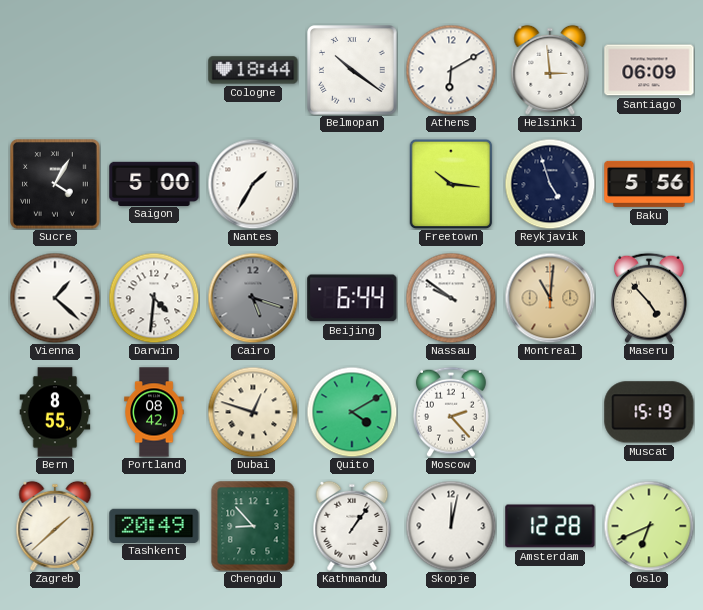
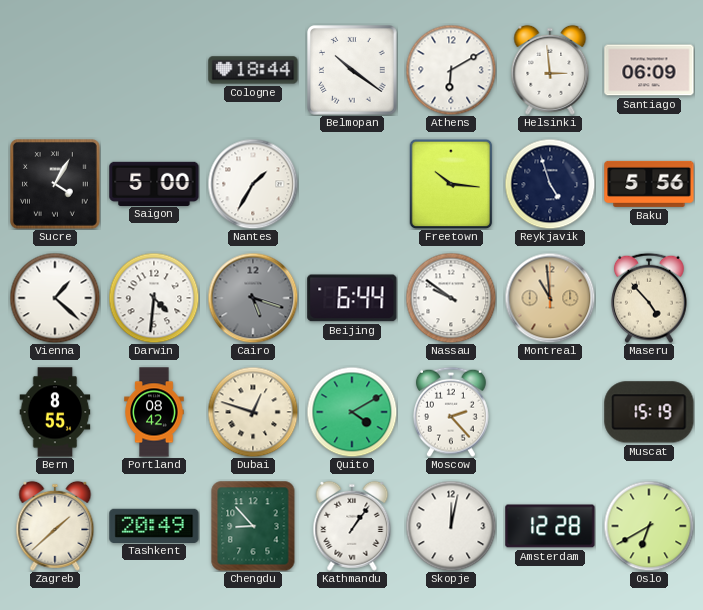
Montreal: 11:01 -> 10:59 (550, 298)
Oslo: 6:41 -> 6:40 (649, 526)
